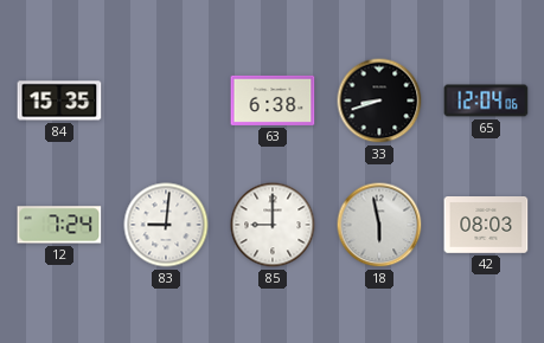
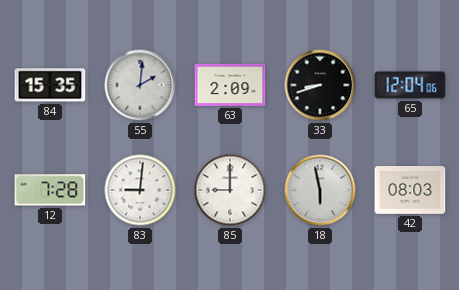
55: none -> 2:01 (140, 85)
63: 6:38 -> 2:09 (230, 85)
12: 7:24 -> 7:28 (50, 190)
